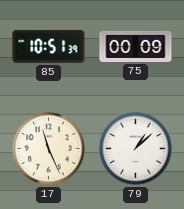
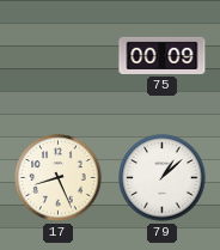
85: 10:51 -> none (49, 47)
17: 11:26 -> 8:26 (59, 178)
